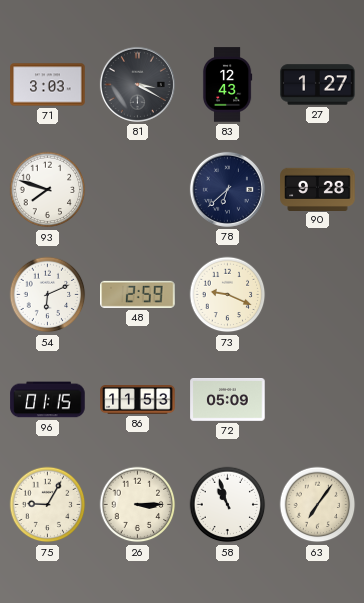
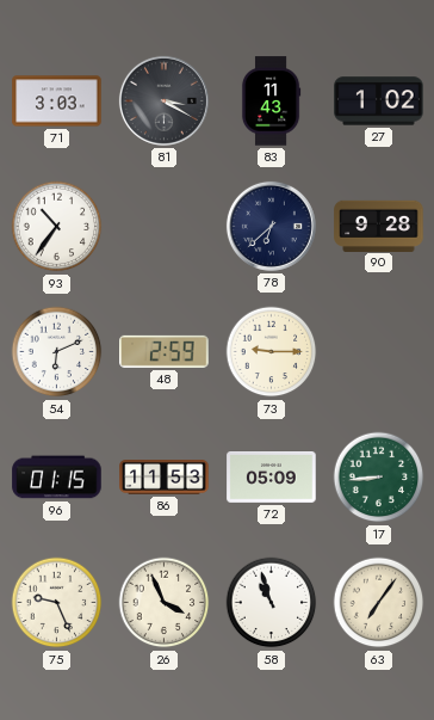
83: 12:43 -> 11:43 (271, 101)
27: 1:27 -> 1:02 (379, 101)
93: 7:48 -> 10:36 (57, 227)
73: 9:19 -> 9:15 (272, 352)
17: none -> 8:44 (379, 478)
75: 9:05 -> 9:26 (57, 603)
26: 3:15 -> 3:56 (165, 603)
